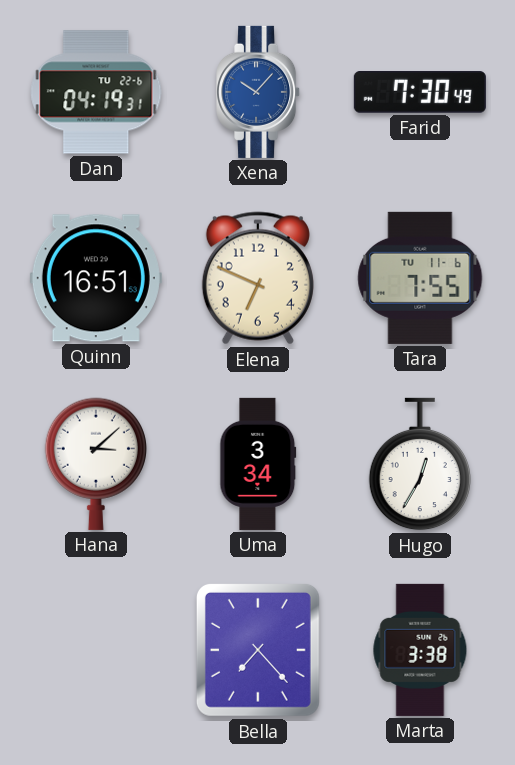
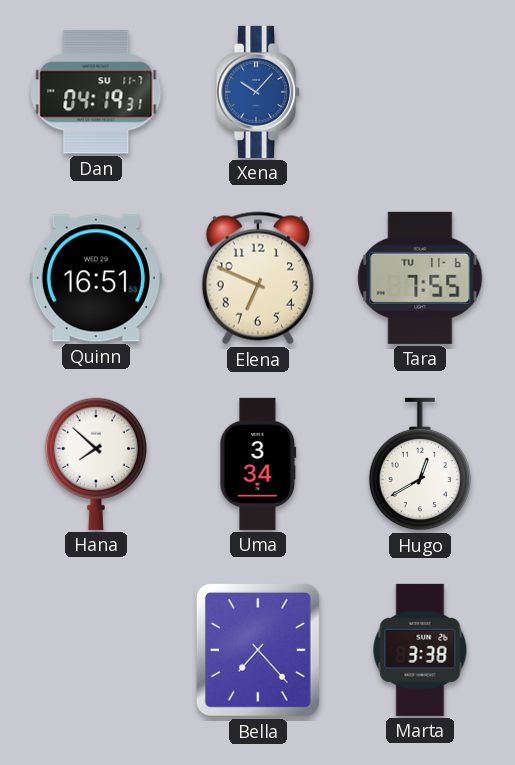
Dan date: TU 22-6 -> SU 11-7 (96, 92)
Farid: 7:30 -> none (420, 93)
Hana: 3:08 -> 7:52 (96, 464)
Hugo: 12:35 -> 12:40 (420, 464)
